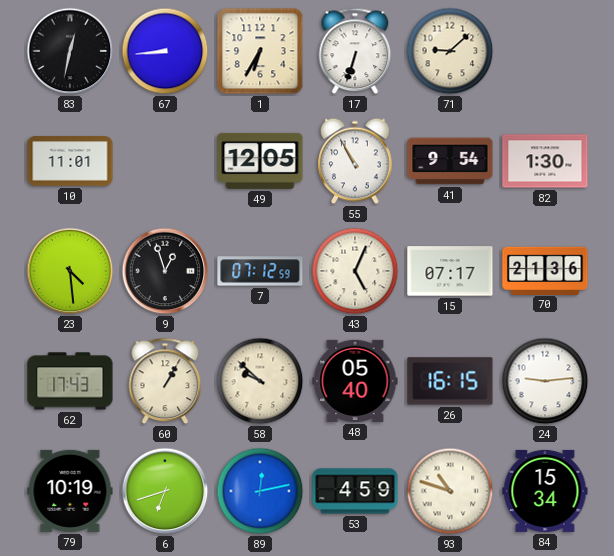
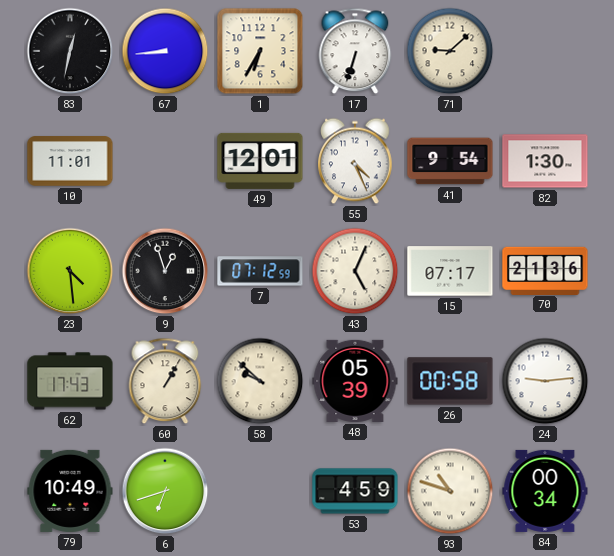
49: 12:05 -> 12:01 (260, 161)
55: 10:55 -> 4:26 (355, 161)
48: 05:40 -> 05:39 (355, 381)
26: 16:15 -> 00:58 (450, 381)
79: 10:19 -> 10:49 (70, 491)
89: 12:13 -> none (260, 491)
84: 15:34 -> 00:34 (545, 491)
